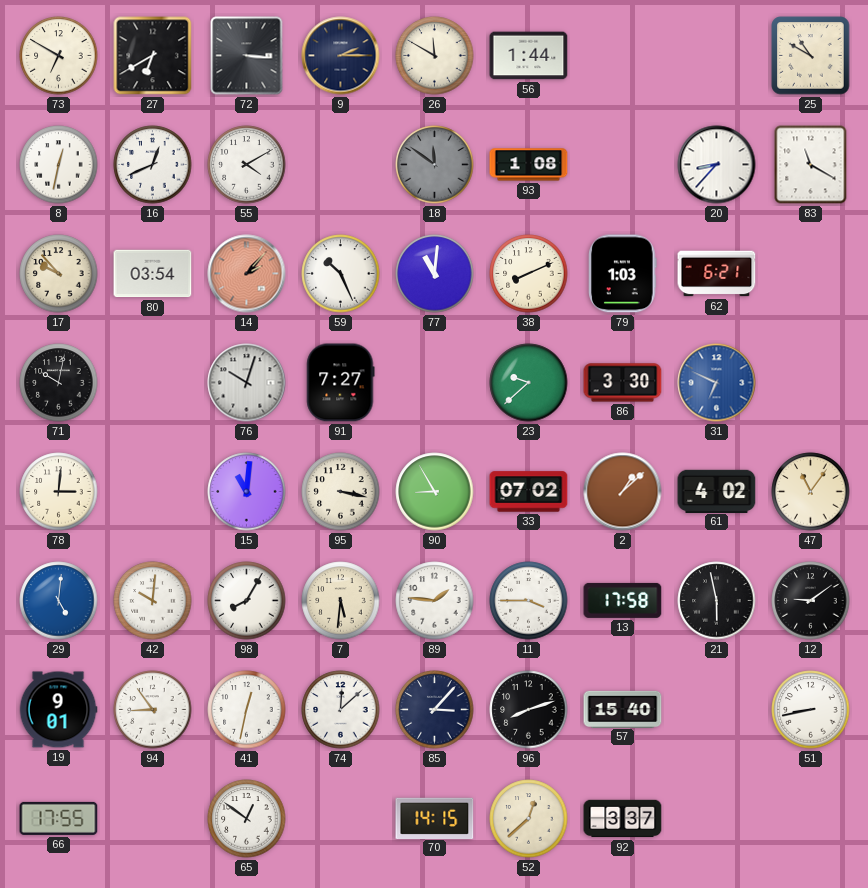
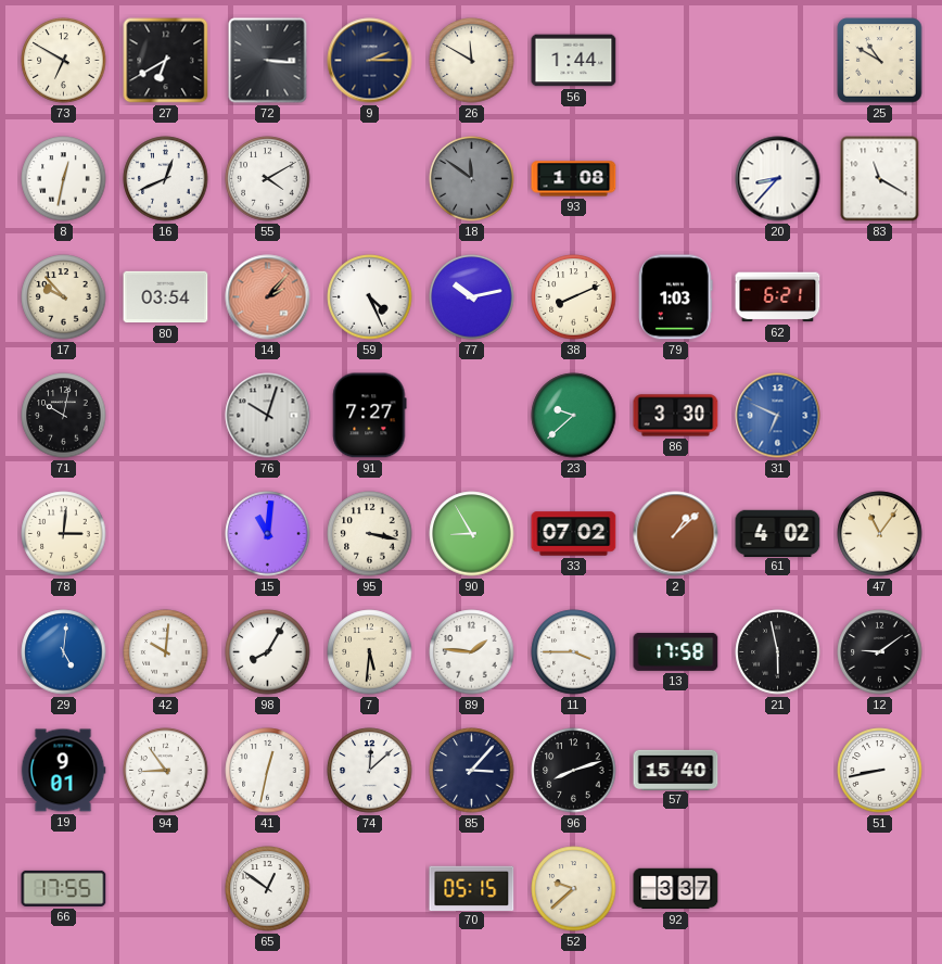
59: 10:26 -> 4:26 (370, 297)
77: 11:01 -> 10:13 (472, 297)
70: 14:15 -> 05:15 (472, 888)
52: 12:38 -> 9:38 (574, 889)
